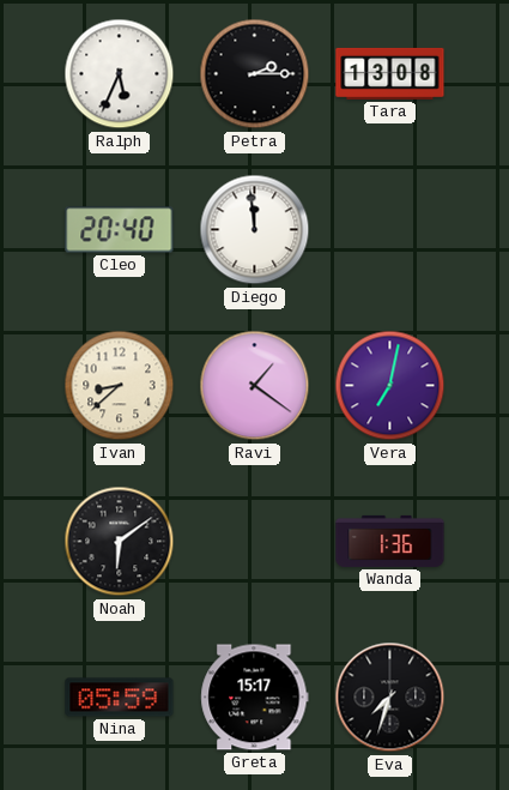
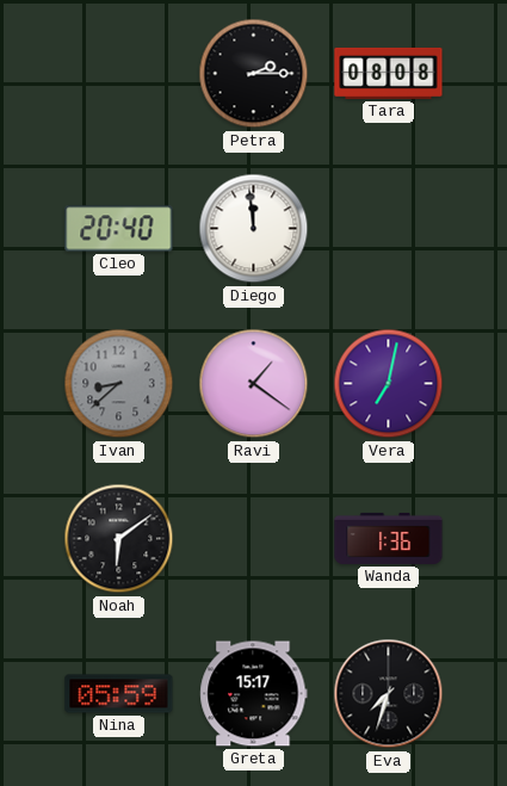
Ralph: 5:34 -> none (120, 74)
Tara: 13:08 -> 08:08 (389, 73)
Ivan dial: cream -> grey (119, 384)
